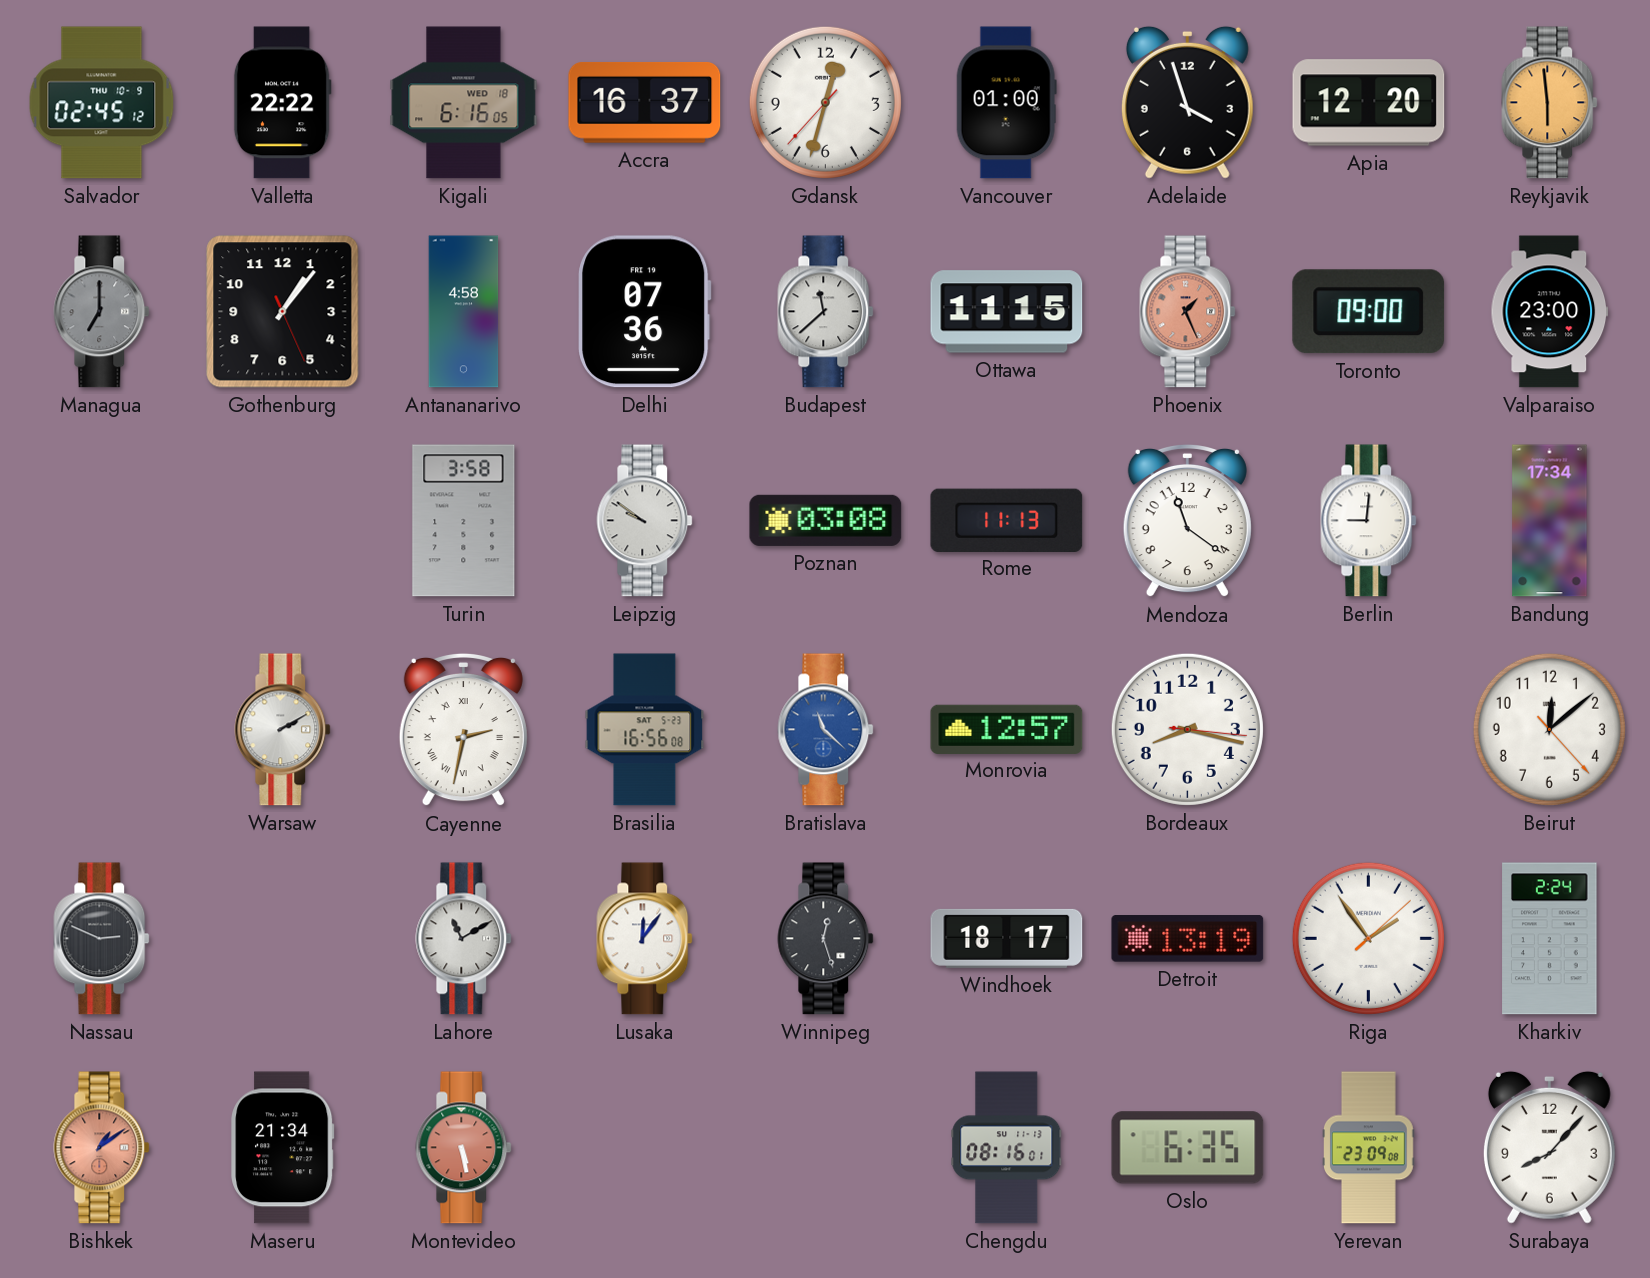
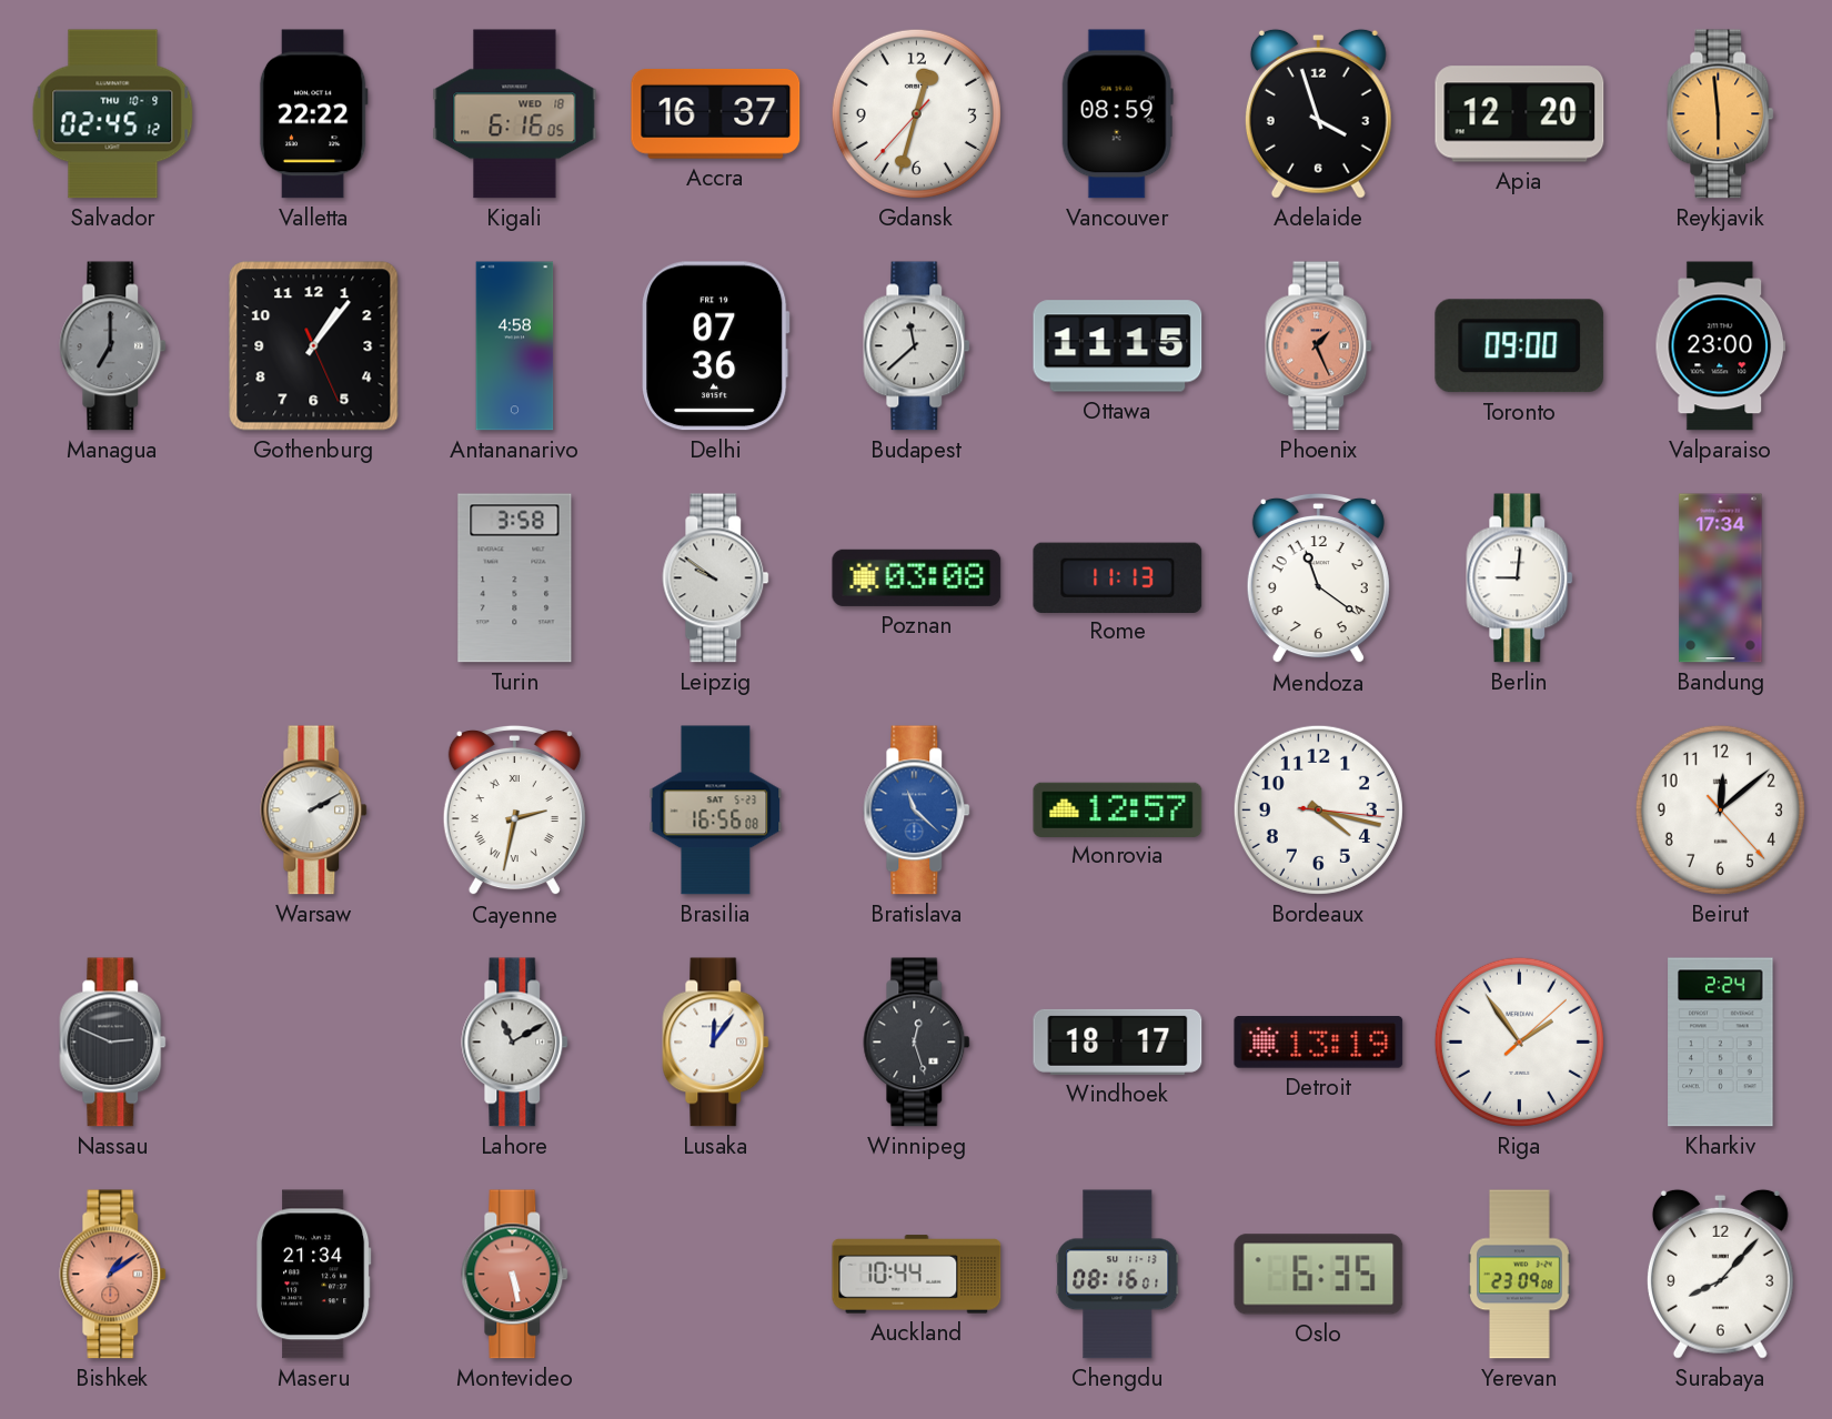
Vancouver: 01:00 -> 08:59 (1117, 114)
Bordeaux: 8:17 -> 4:17 (1318, 809)
Auckland: none -> 10:44 (917, 1275)
